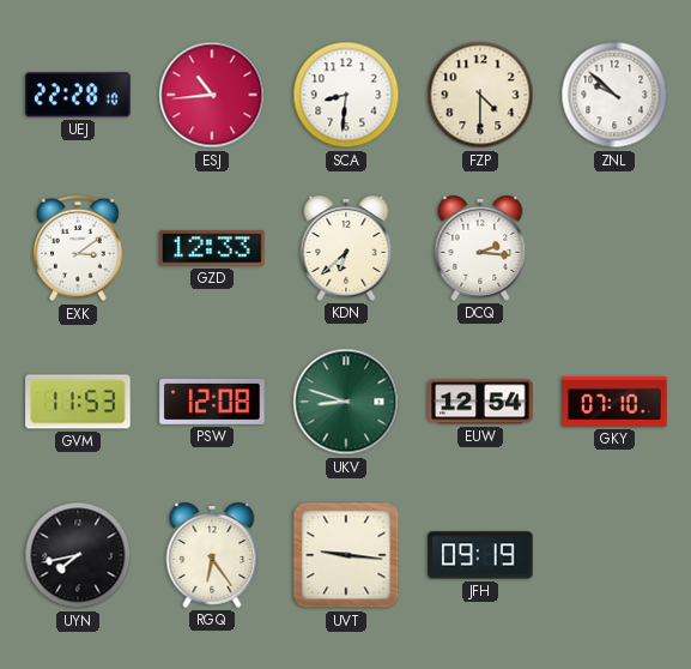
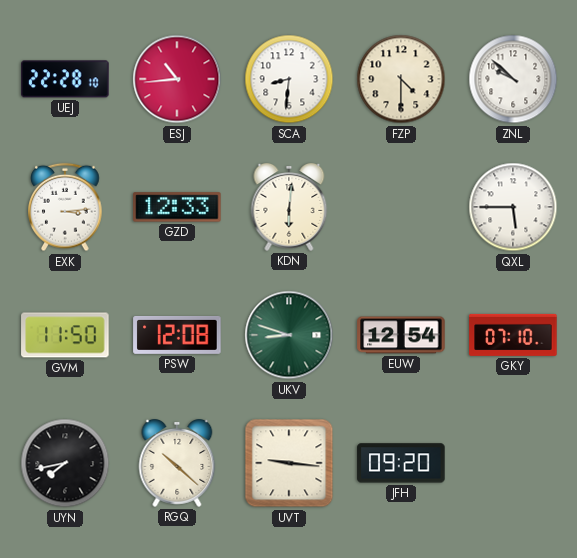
EXK: 3:09 -> 3:14 (65, 207)
KDN: 6:38 -> 6:01 (289, 208)
DCQ: 2:16 -> none (480, 249)
QXL: none -> 5:45 (513, 207)
GVM: 11:53 -> 11:50 (65, 335)
RGQ: 6:24 -> 10:22 (177, 464)
JFH: 09:19 -> 09:20 (401, 463)
